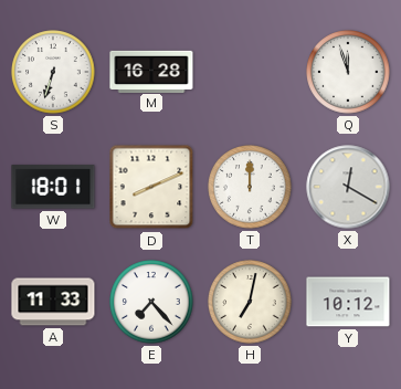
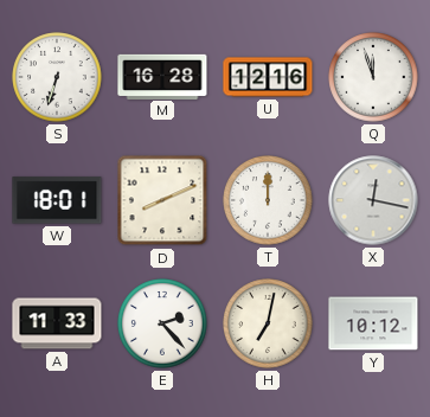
U: none -> 12:16 (268, 77)
X: 12:20 -> 12:17 (373, 200)
E: 7:23 -> 2:23 (162, 323)
